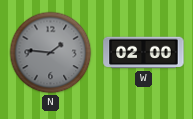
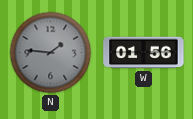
W: 02:00 -> 01:56 (144, 53)
